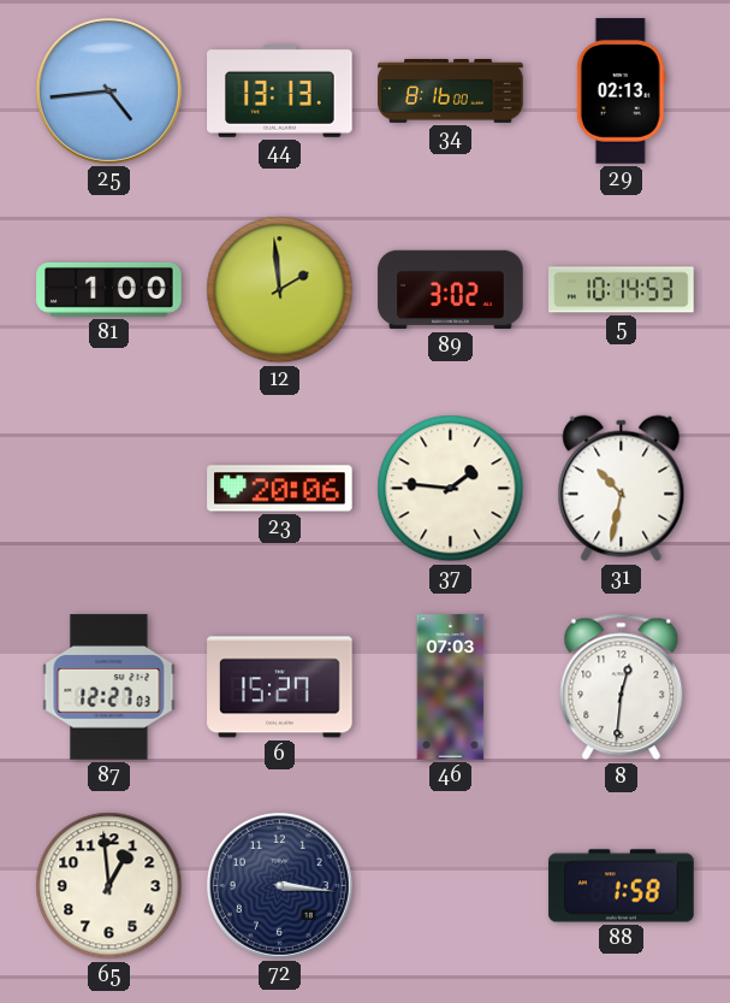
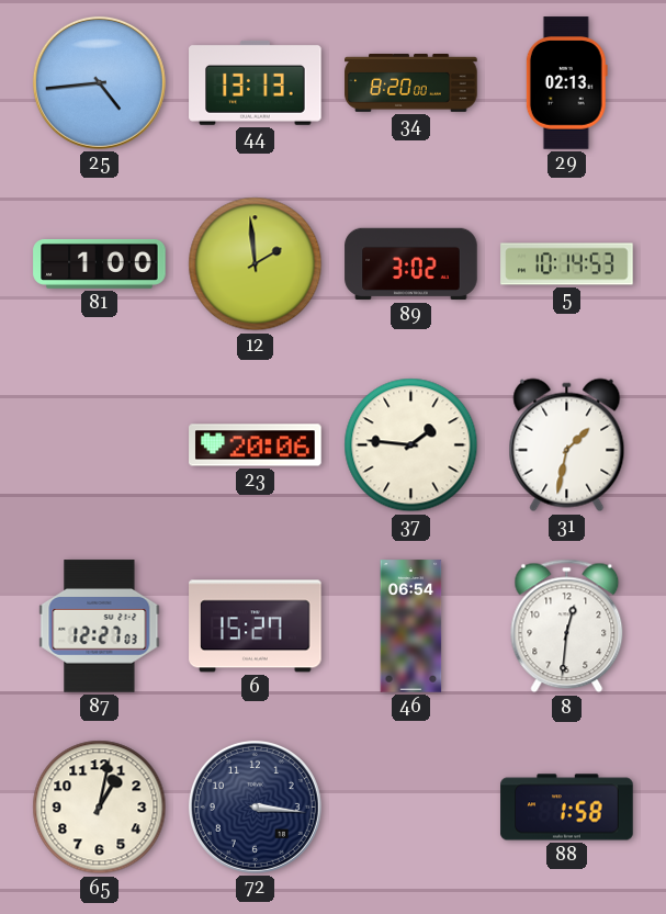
34: 8:16 -> 8:20 (411, 82)
31: 10:32 -> 1:32 (567, 445)
46: 07:03 -> 06:54 (411, 627)
65: 12:59 -> 1:02 (100, 808)
